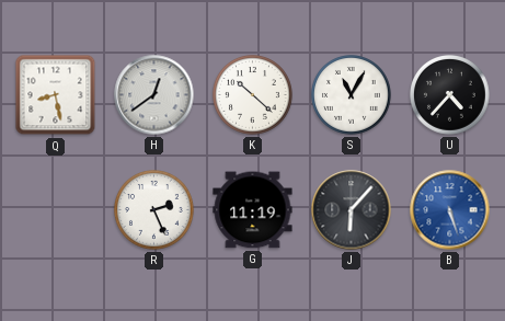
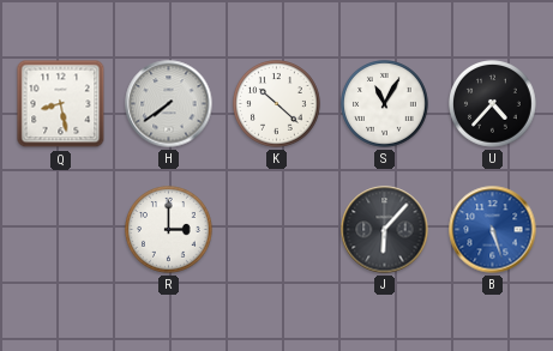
H: 12:39 -> 7:39 (169, 104)
R: 2:26 -> 3:00 (169, 230)
G: 11:19 -> none (253, 210)
